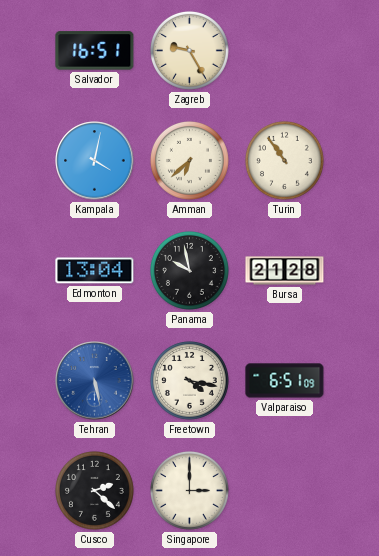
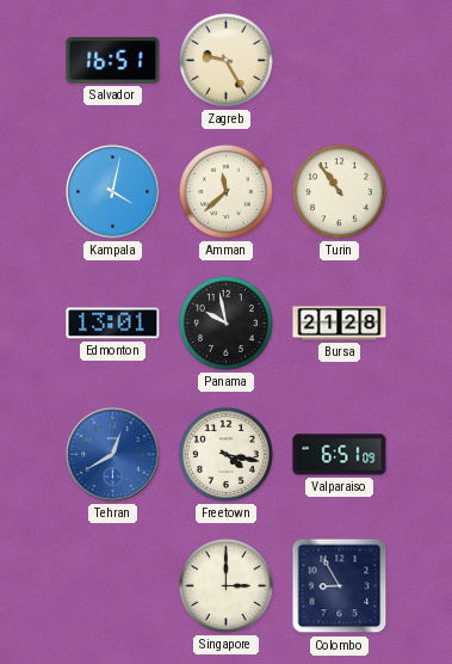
Amman: 6:38 -> 11:38 (225, 191)
Edmonton: 13:04 -> 13:01 (113, 324)
Tehran: 5:28 -> 12:40 (113, 455)
Cusco: 2:22 -> none (94, 490)
Colombo: none -> 8:55 (340, 586)
